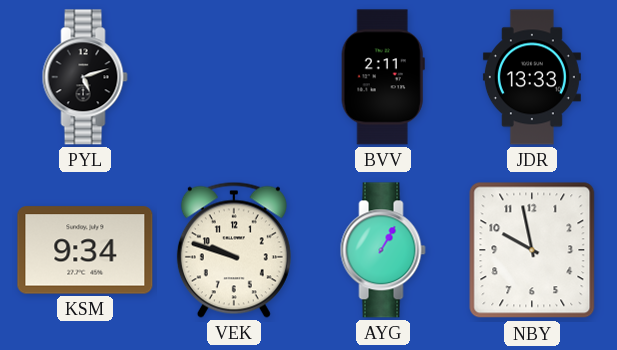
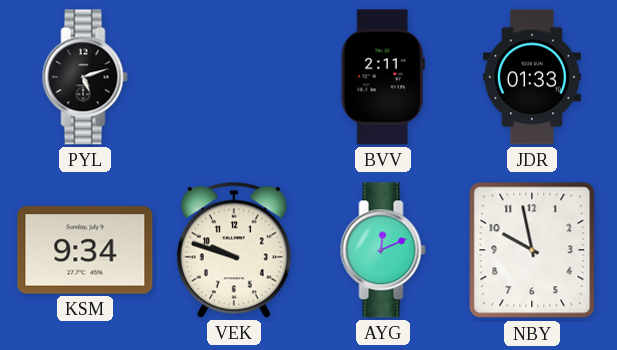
JDR: 13:33 -> 01:33 (532, 77)
AYG: 1:05 -> 12:11 (383, 250)
